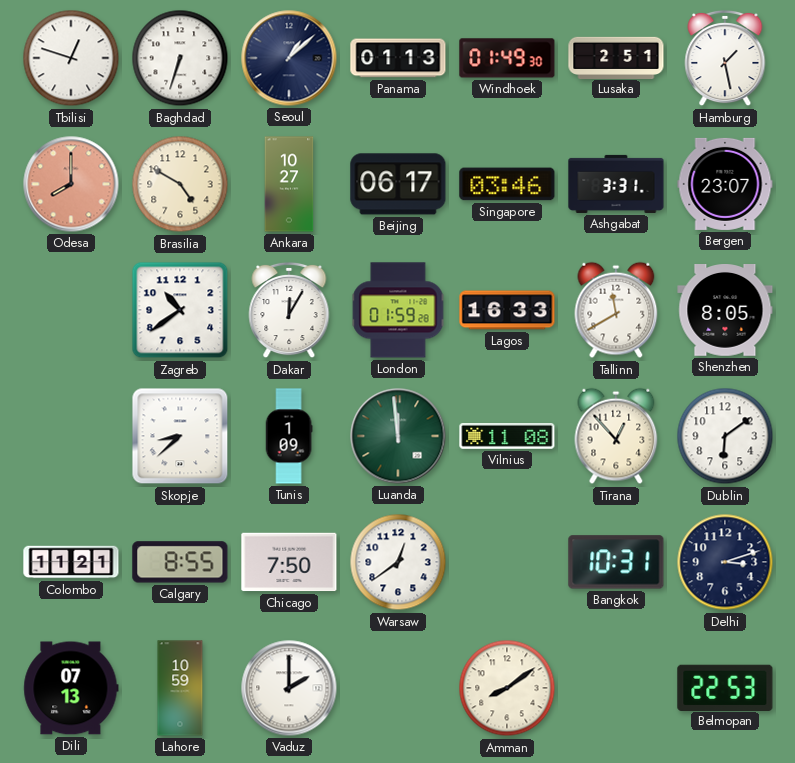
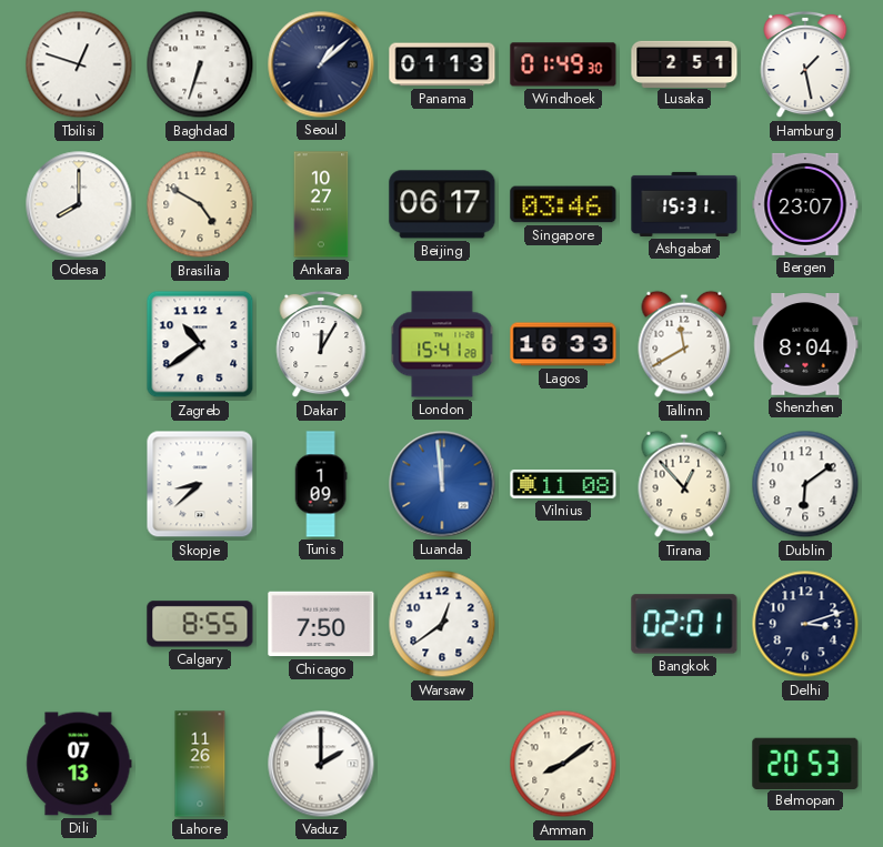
Odesa dial: salmon -> white (79, 204)
Ashgabat: 3:31 -> 15:31 (684, 204)
London: 01:59 -> 15:41 (442, 344)
Shenzhen: 8:05 -> 8:04 (805, 345)
Luanda dial: green -> blue (442, 484)
Colombo: 11:21 -> none (71, 562)
Bangkok: 10:31 -> 02:01 (684, 624)
Lahore: 10:59 -> 11:26 (200, 764)
Belmopan: 22:53 -> 20:53 (805, 763)
